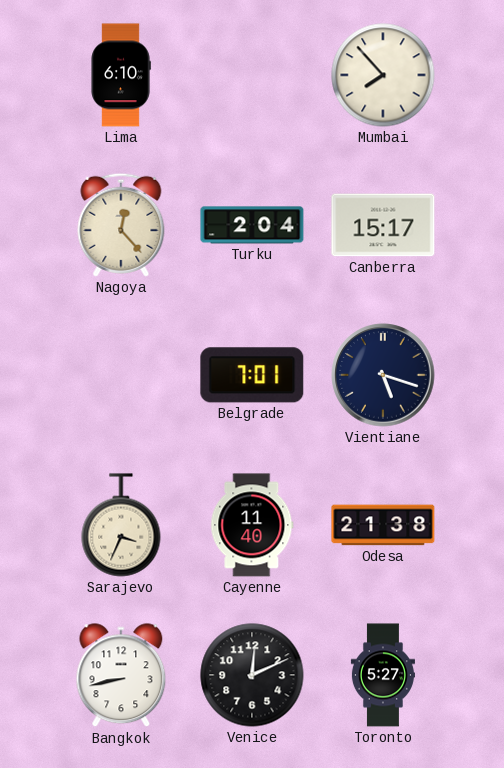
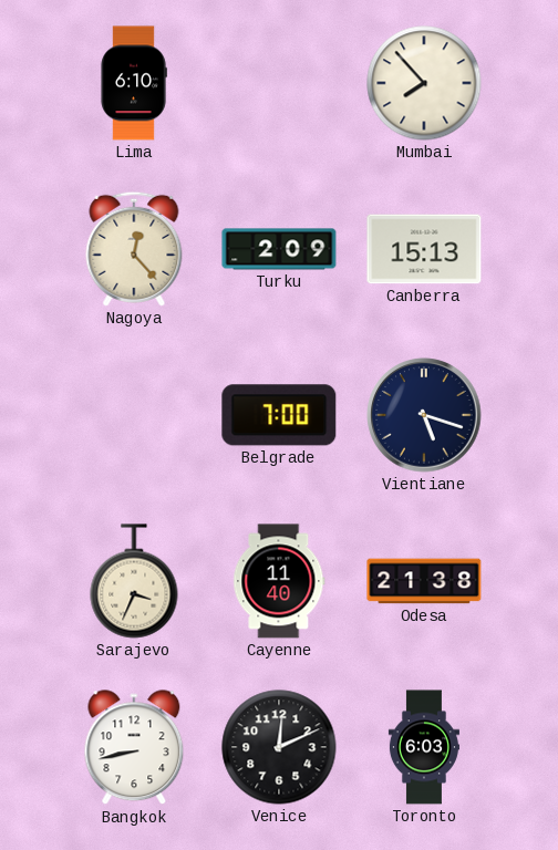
Turku: 2:04 -> 2:09 (279, 249)
Canberra: 15:17 -> 15:13 (424, 249)
Belgrade: 7:01 -> 7:00 (279, 415)
Toronto: 5:27 -> 6:03 (424, 747)
